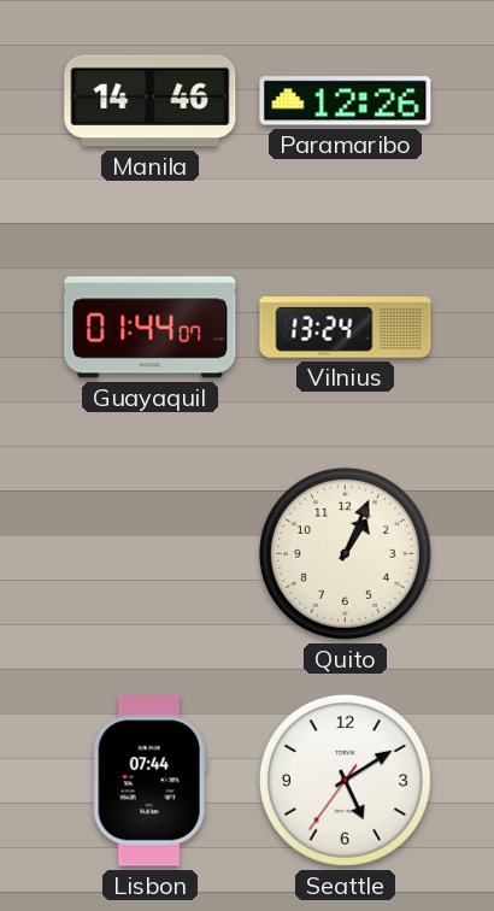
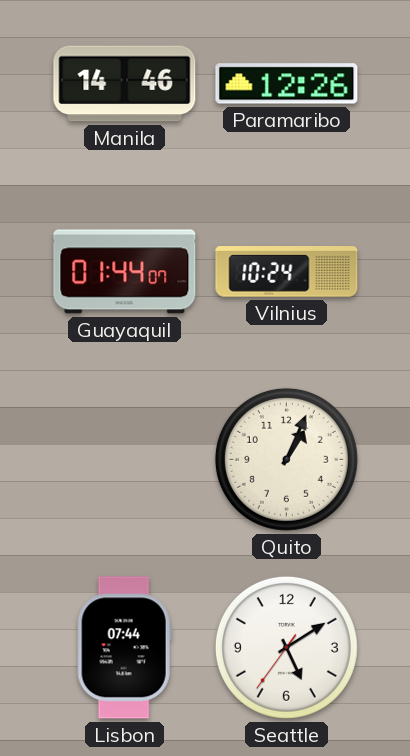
Vilnius: 13:24 -> 10:24 (287, 272)
